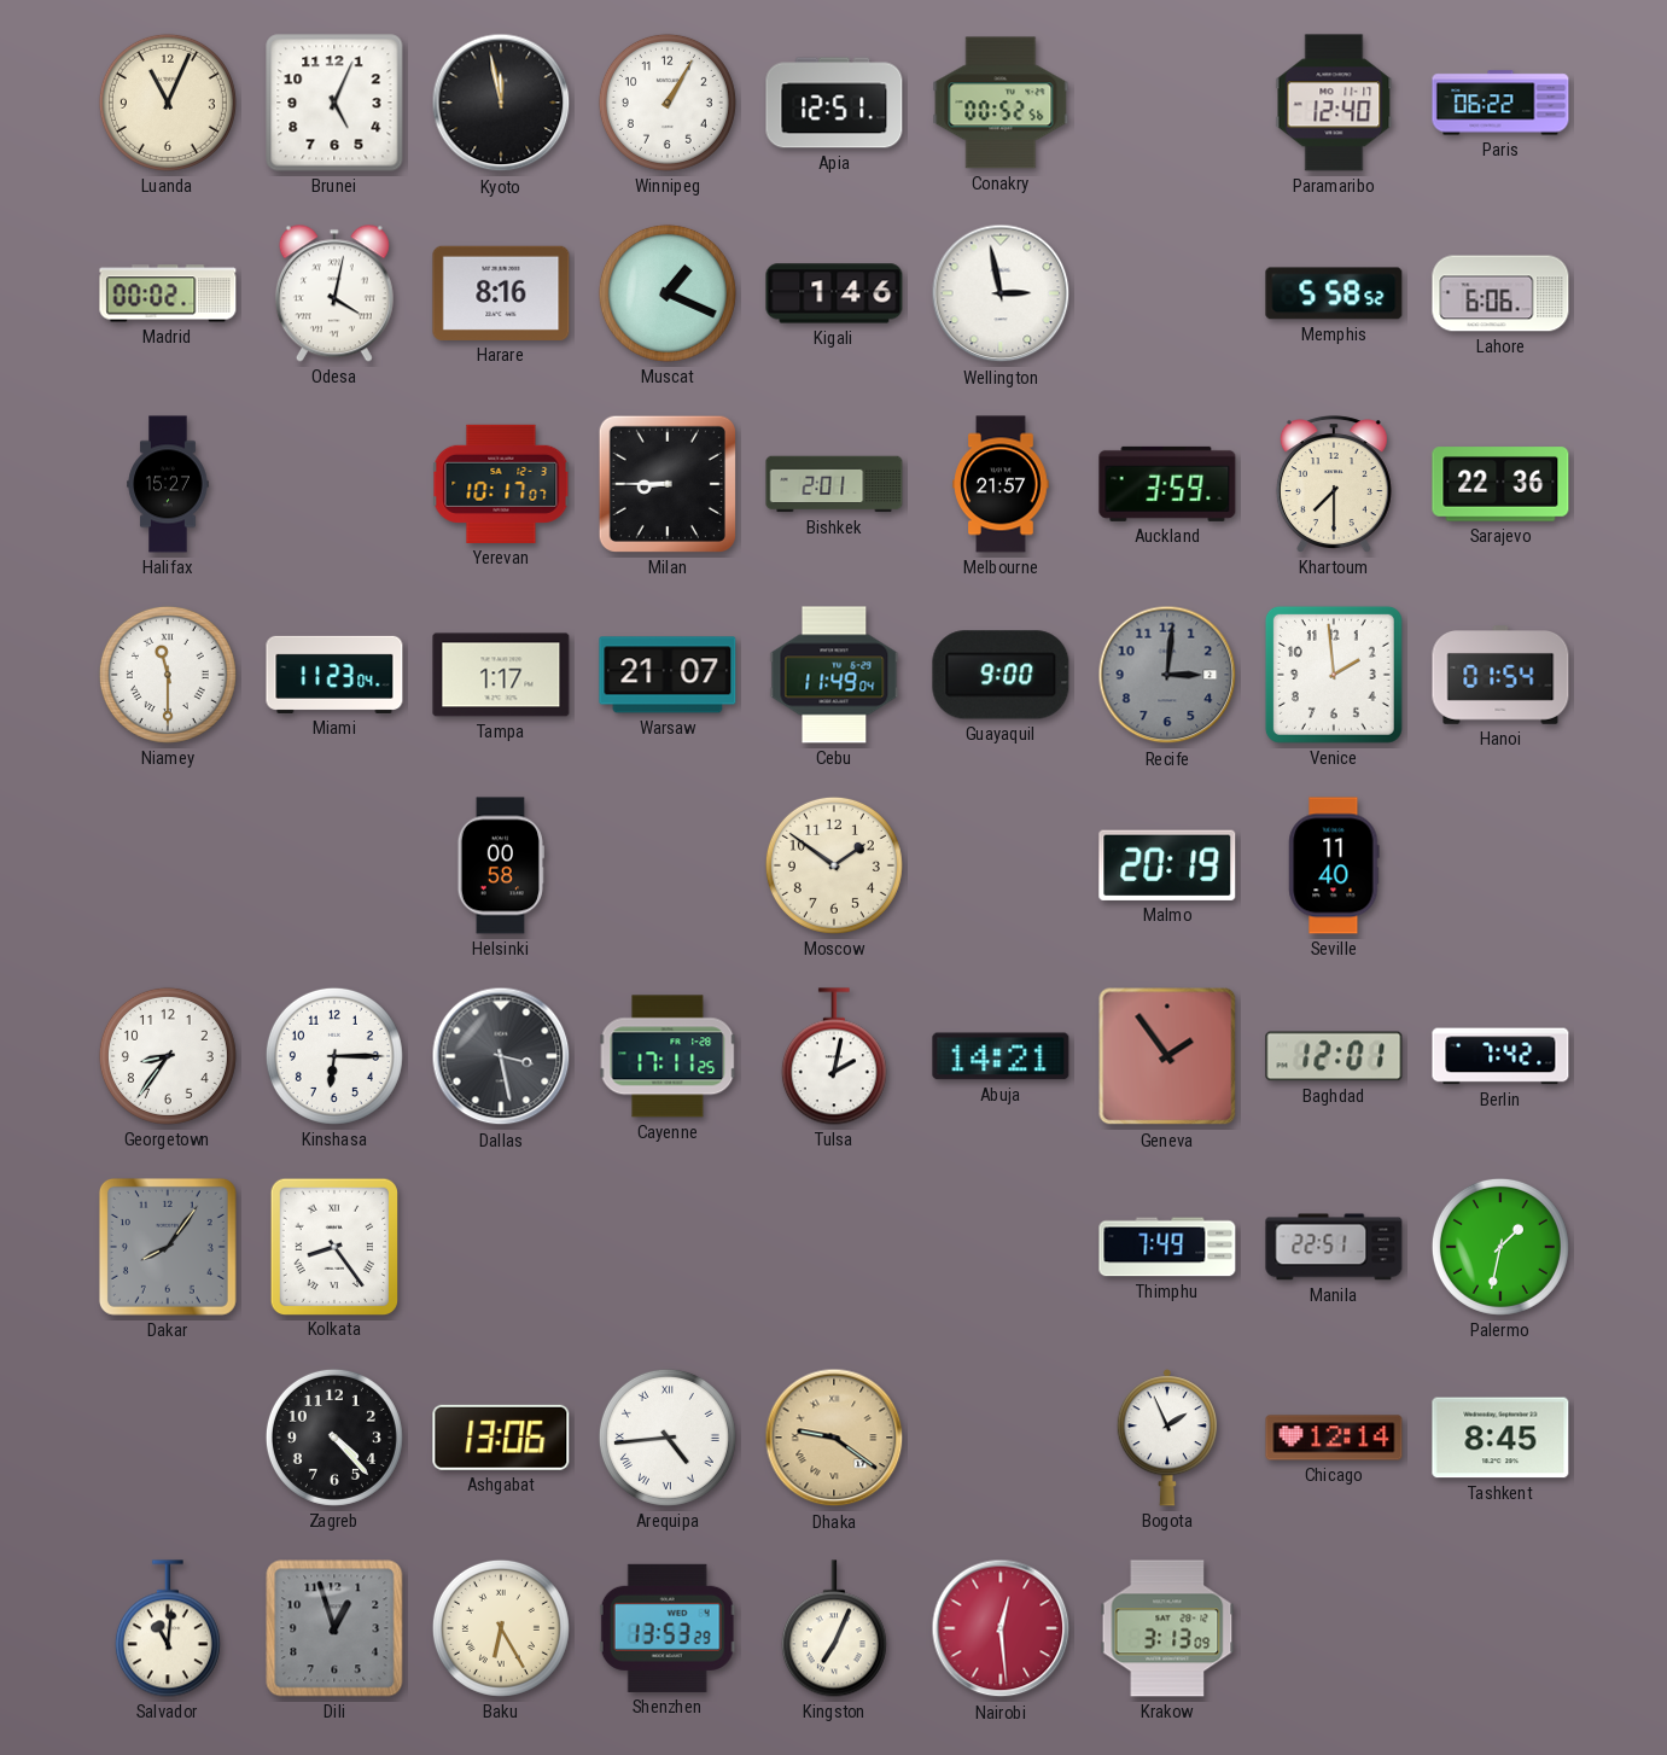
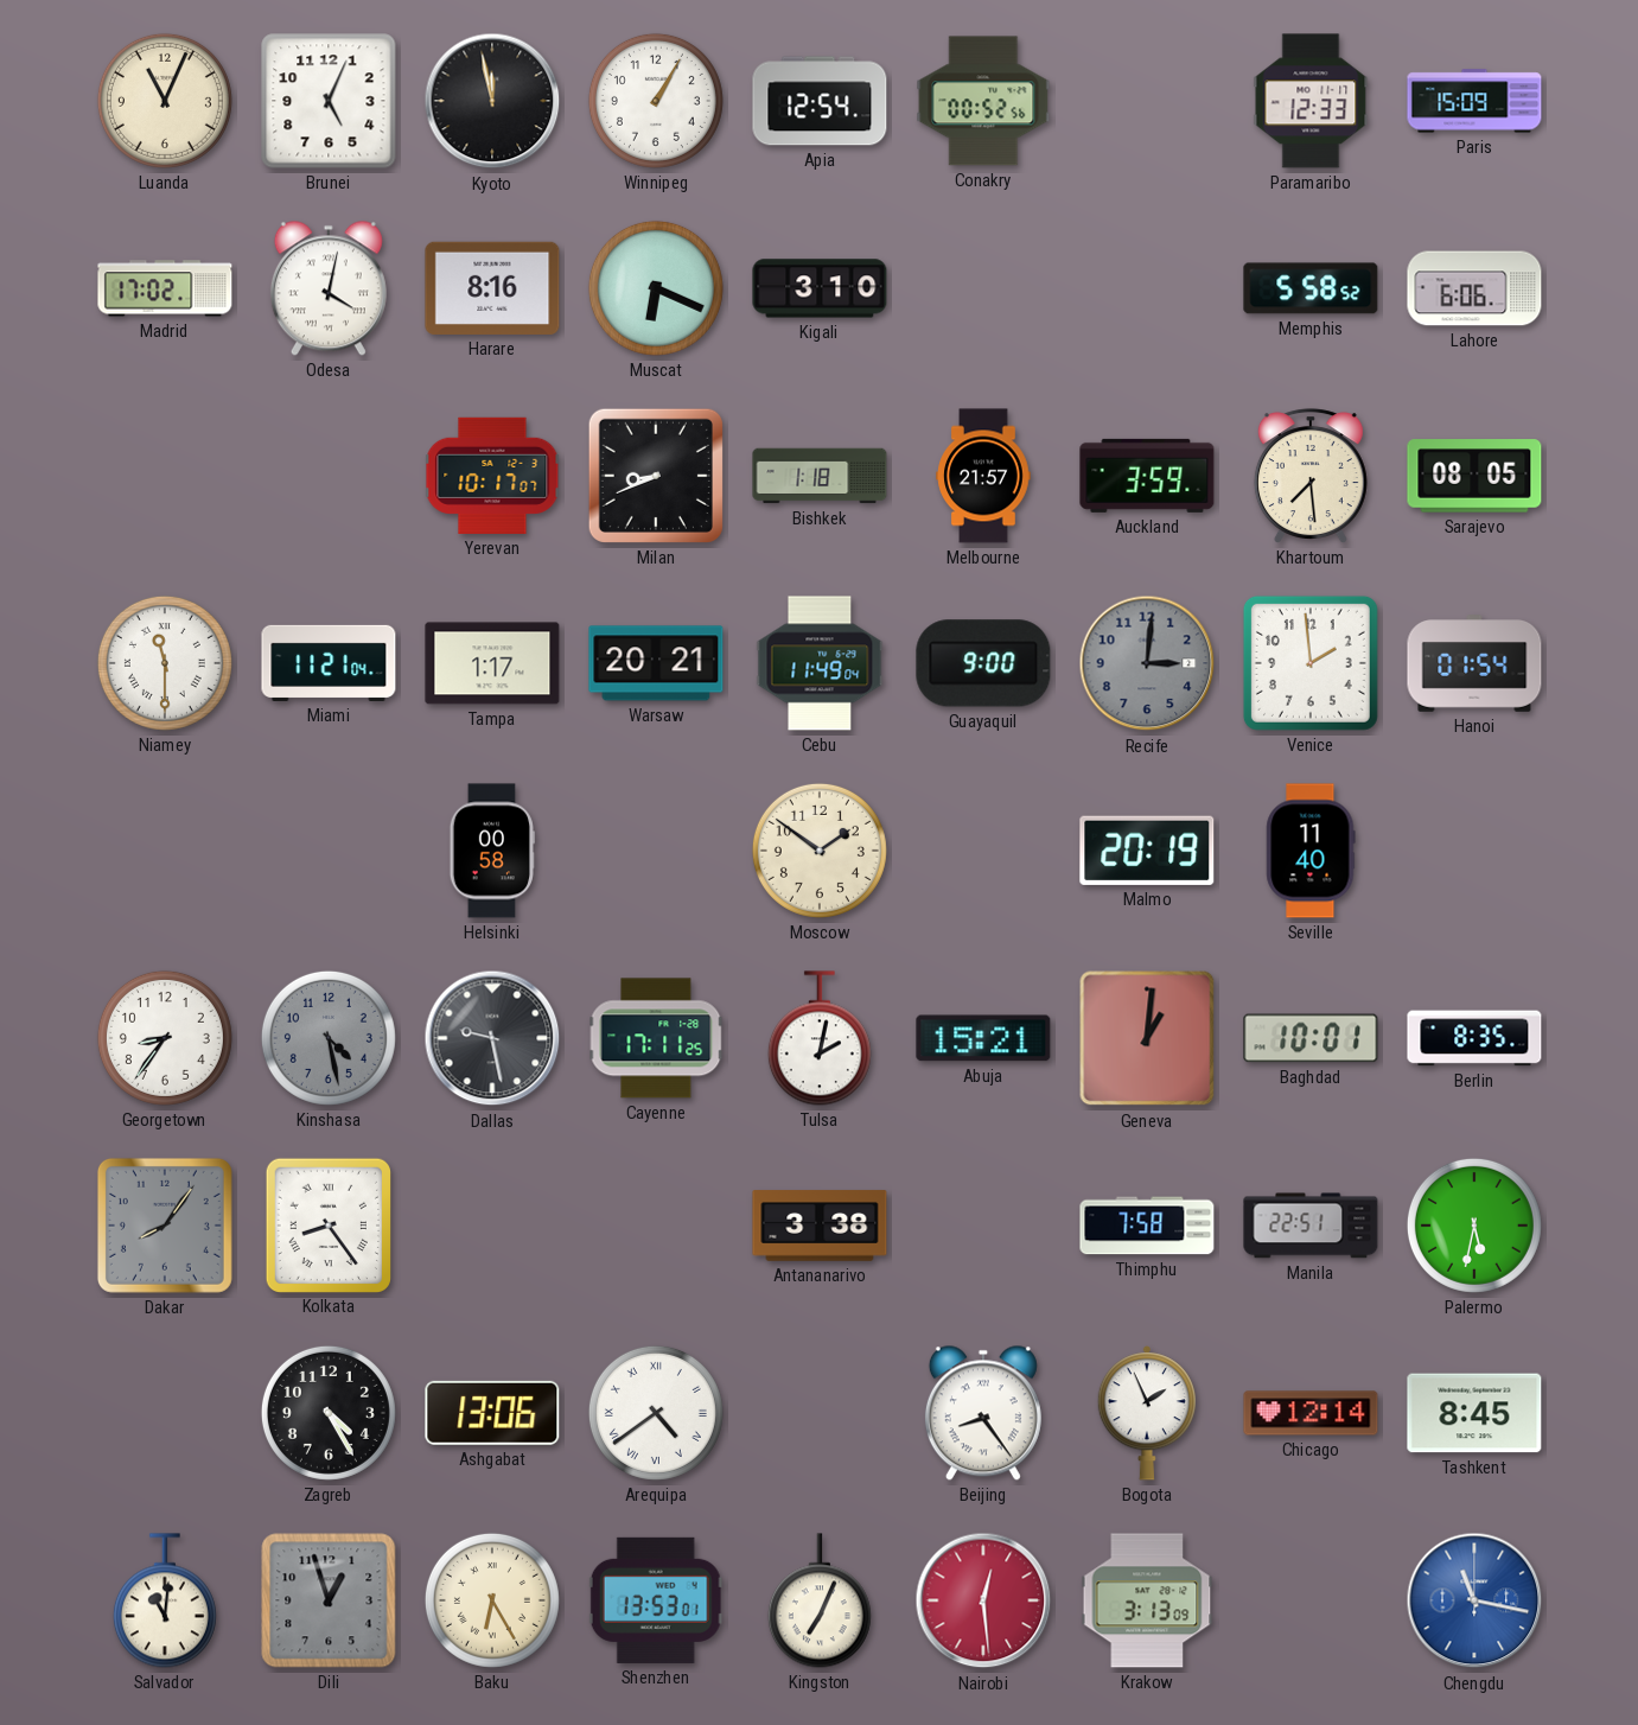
Apia: 12:51 -> 12:54 (820, 101)
Paramaribo: 12:40 -> 12:33 (1311, 101)
Paris: 06:22 -> 15:09 (1474, 101)
Madrid: 00:02 -> 17:02 (165, 288)
Muscat: 1:19 -> 6:19 (656, 288)
Kigali: 1:46 -> 3:10 (820, 288)
Wellington: 2:58 -> none (1001, 293)
Halifax: 15:27 -> none (168, 484)
Milan: 8:45 -> 8:41 (656, 476)
Bishkek: 2:01 -> 1:18 (820, 476)
Khartoum: 7:30 -> 7:29 (1311, 476)
Sarajevo: 22:36 -> 08:05 (1474, 476)
Miami: 11:23 -> 11:21 (329, 663)
Warsaw: 21:07 -> 20:21 (656, 663)
Kinshasa: 6:15 -> 4:28 (329, 1038)
Kinshasa dial: white -> grey (329, 1038)
Dallas: 3:28 -> 9:28 (492, 1038)
Abuja: 14:21 -> 15:21 (983, 1038)
Geneva: 1:54 -> 1:01 (1147, 1038)
Baghdad: 12:01 -> 10:01 (1311, 1038)
Berlin: 7:42 -> 8:35 (1474, 1038)
Antananarivo: none -> 3:38 (820, 1226)
Thimphu: 7:49 -> 7:58 (1147, 1226)
Palermo: 1:32 -> 5:32 (1474, 1226)
Zagreb: 4:23 -> 4:25 (329, 1413)
Arequipa: 4:44 -> 4:39 (656, 1413)
Dhaka: 9:21 -> none (834, 1438)
Beijing: none -> 8:24 (983, 1413)
Shenzhen: 13:53:29 -> 13:53:01 (656, 1600)
Chengdu: none -> 11:17 (1474, 1600)
